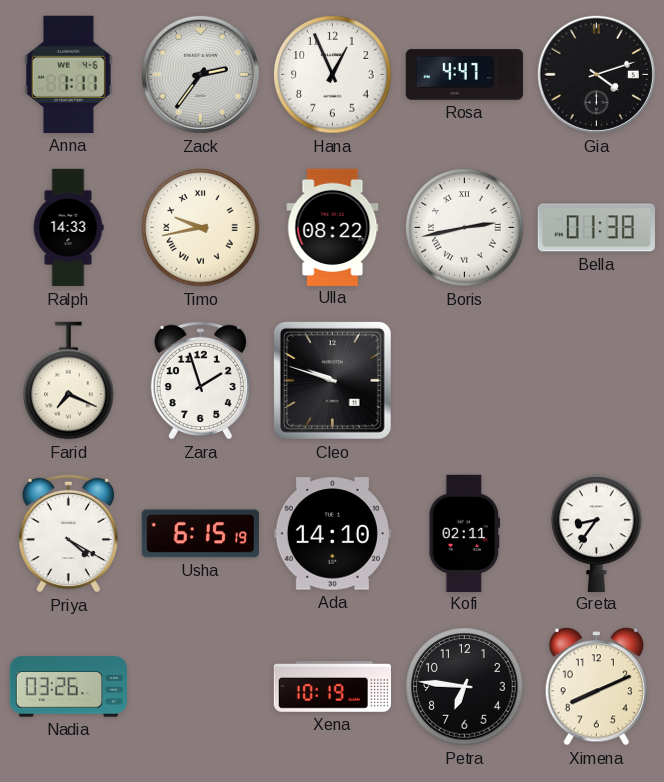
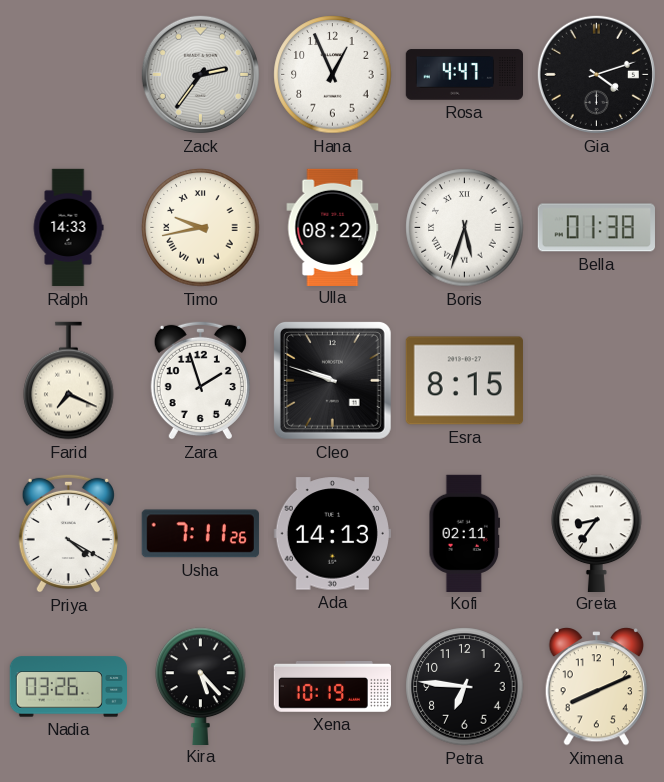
Anna: 1:11 -> none (68, 74)
Boris: 2:43 -> 5:33 (465, 228)
Esra: none -> 8:15 (464, 381)
Usha: 6:15 -> 7:11 (200, 534)
Ada: 14:10 -> 14:13 (332, 534)
Kira: none -> 5:23 (201, 686)
